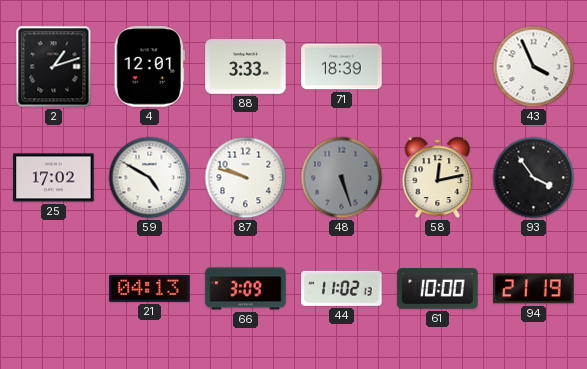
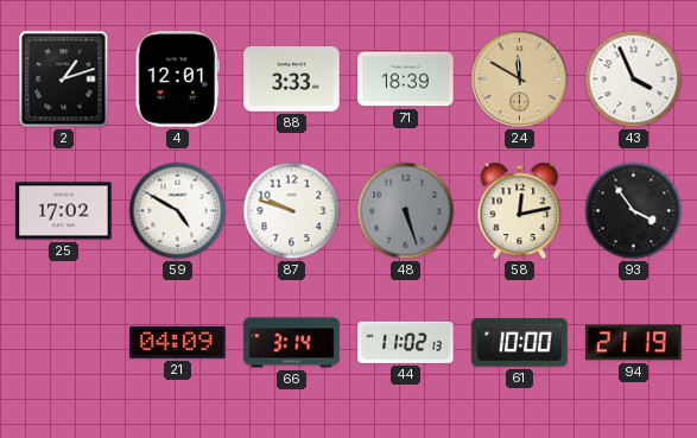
24: none -> 11:50 (520, 80)
21: 04:13 -> 04:09 (178, 342)
66: 3:09 -> 3:14 (292, 343)
